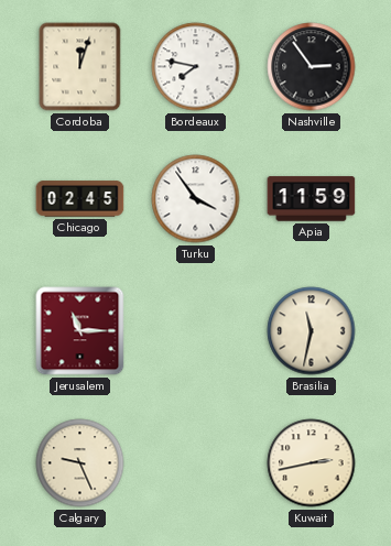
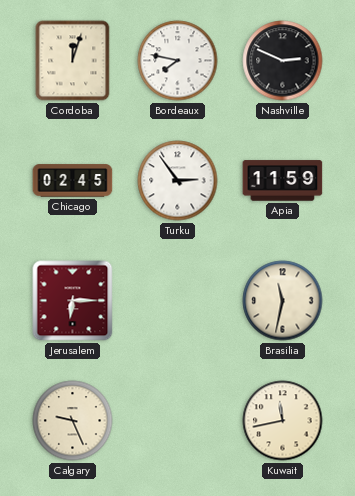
Nashville: 2:54 -> 2:49 (283, 61)
Turku: 3:54 -> 2:54 (178, 181)
Jerusalem: 11:15 -> 6:15 (73, 301)
Kuwait: 2:43 -> 11:43 (283, 421)
